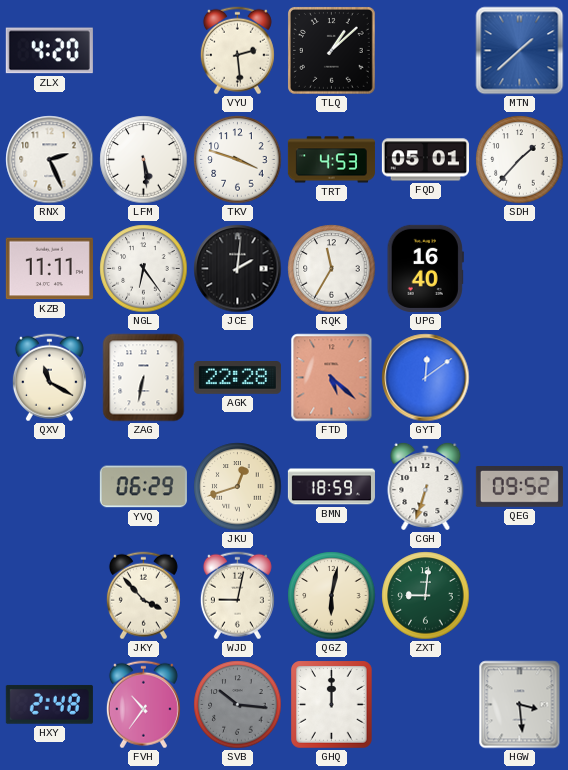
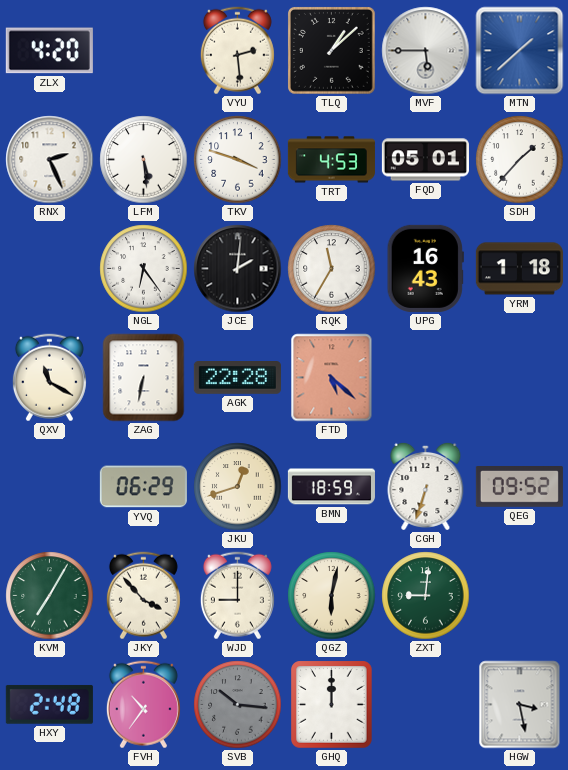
MVF: none -> 5:45 (426, 51)
KZB: 11:11 -> none (49, 269)
UPG: 16:40 -> 16:43 (425, 268)
YRM: none -> 1:18 (519, 269)
GYT: 12:09 -> none (426, 378)
KVM: none -> 7:05 (50, 596)
WJD: 9:02 -> 9:00 (237, 596)
HGW: 3:29 -> 3:28 (520, 705)
